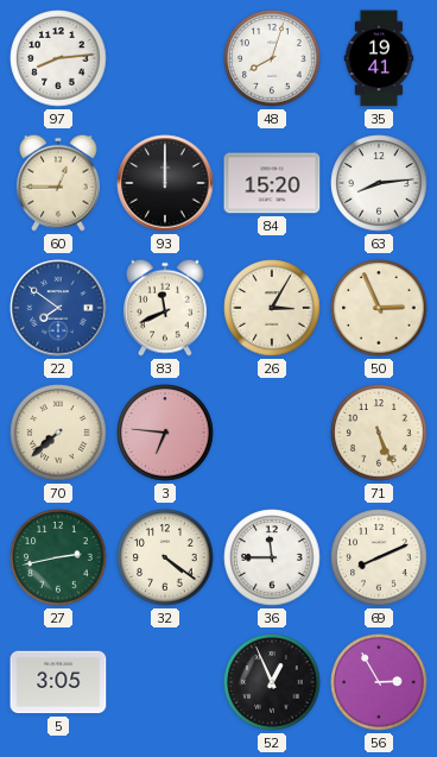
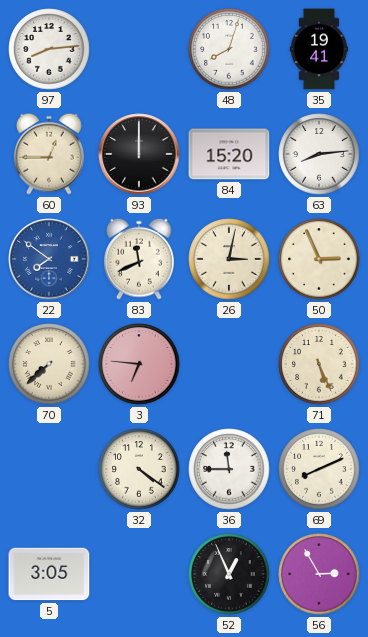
26: 3:05 -> 3:02 (229, 259)
27: 2:43 -> none (58, 557)
